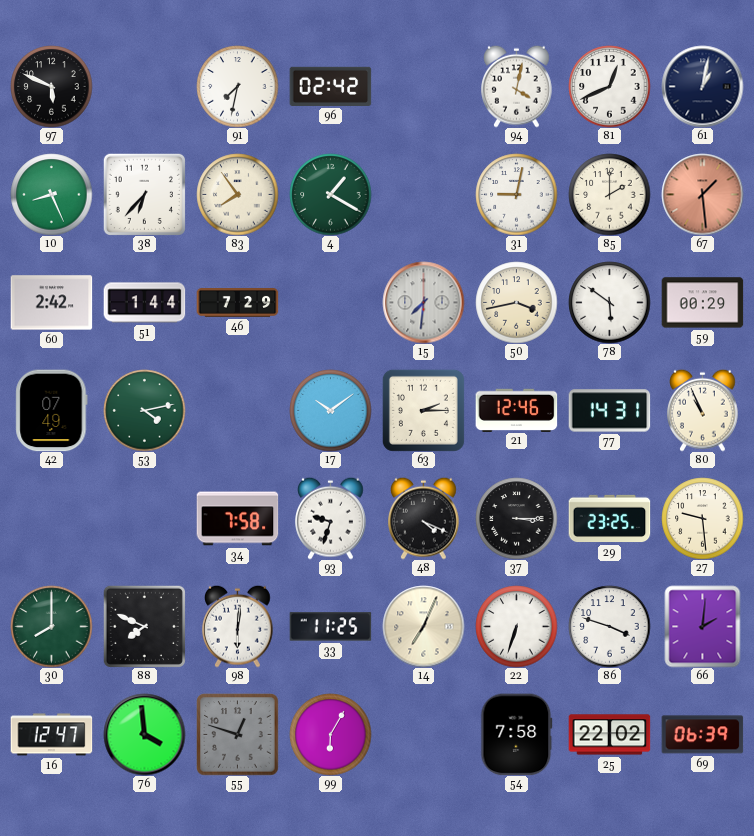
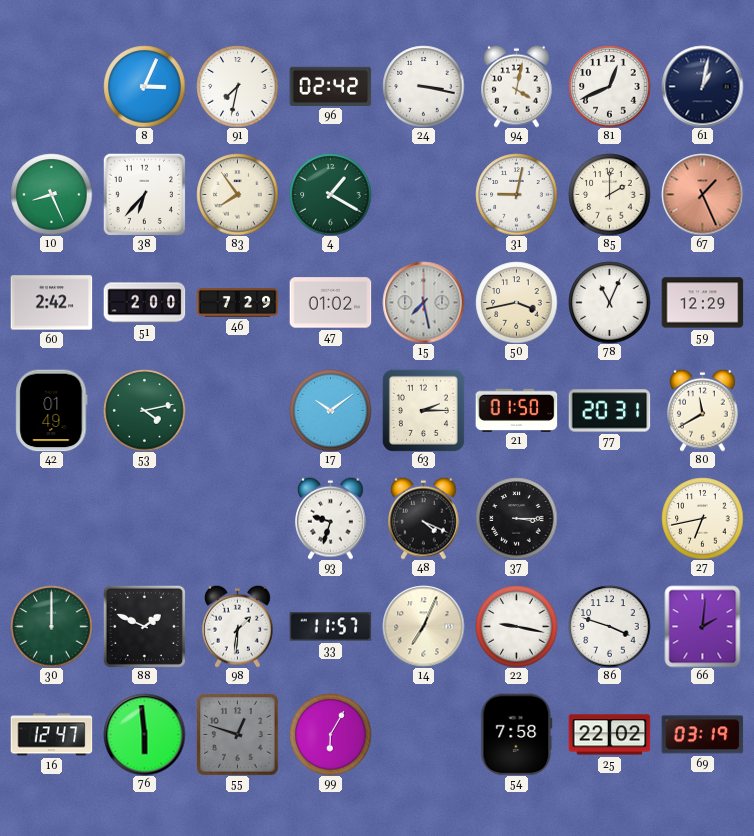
97: 5:49 -> none (51, 86)
8: none -> 3:04 (144, 86)
24: none -> 3:17 (423, 86)
67: 1:29 -> 1:26 (702, 194)
51: 1:44 -> 2:00 (144, 303)
47: none -> 01:02 (330, 303)
15: 7:31 -> 7:28 (423, 302)
78: 5:51 -> 11:04 (609, 302)
59: 00:29 -> 12:29 (702, 303)
42: 07:49 -> 01:49 (52, 410)
21: 12:46 -> 01:50 (516, 410)
77: 14:31 -> 20:31 (609, 411)
80: 10:56 -> 11:40 (703, 410)
34: 7:58 -> none (237, 519)
29: 23:25 -> none (609, 519)
27: 9:29 -> 6:43 (702, 518)
30: 8:00 -> 12:00 (51, 626)
88: 7:49 -> 1:49 (144, 626)
98: 6:01 -> 1:31 (238, 626)
33: 11:25 -> 11:57 (330, 627)
22: 6:33 -> 9:17 (516, 626)
76: 3:59 -> 5:59 (144, 734)
69: 06:39 -> 03:19 (702, 735)
